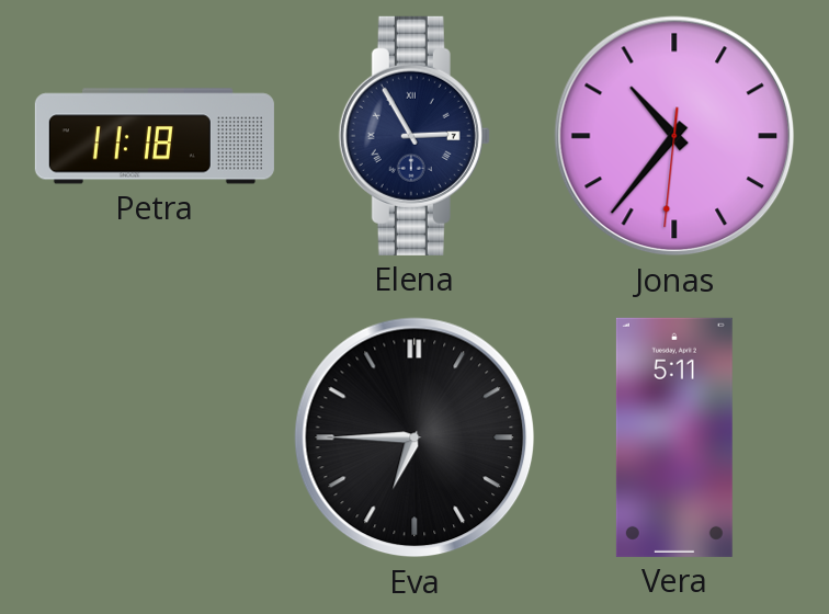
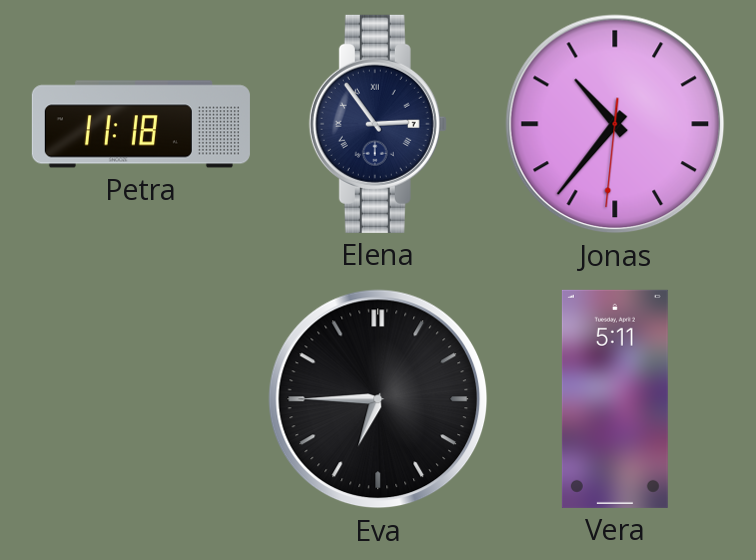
Elena: 2:55 -> 2:54 (378, 124)
